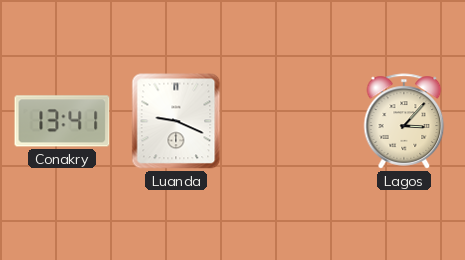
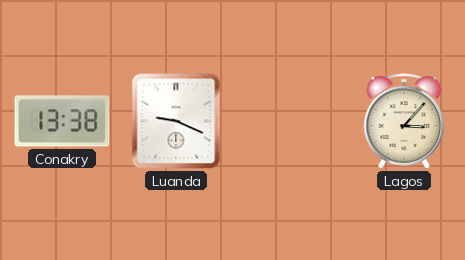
Conakry: 13:41 -> 13:38 (62, 121)
